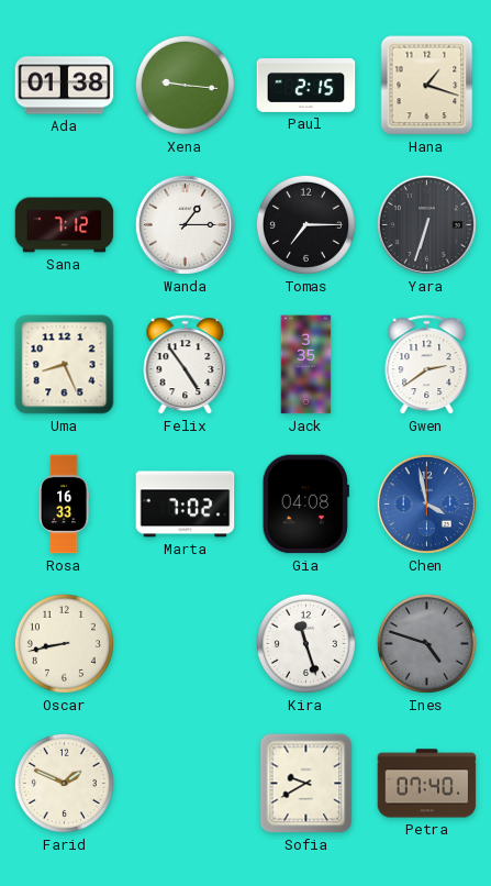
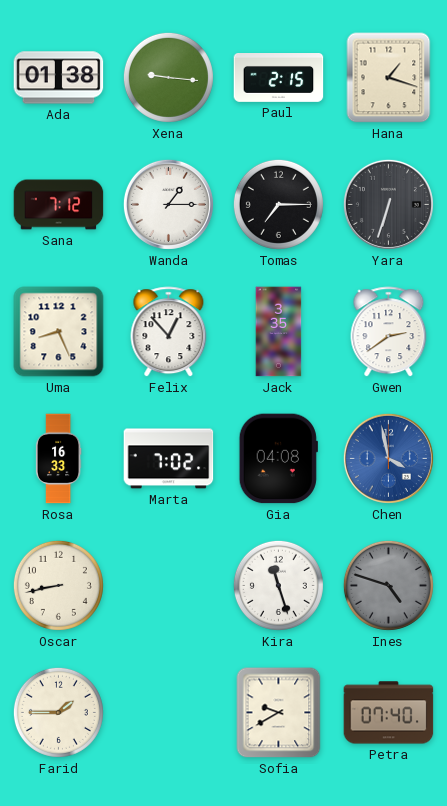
Felix: 4:54 -> 12:53 (169, 332)
Farid: 1:49 -> 1:45 (58, 712)
